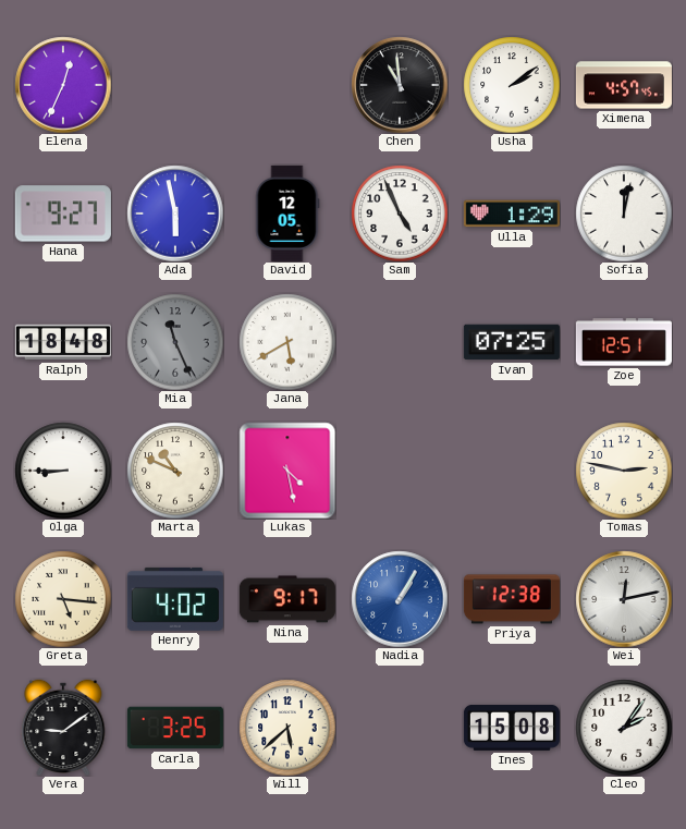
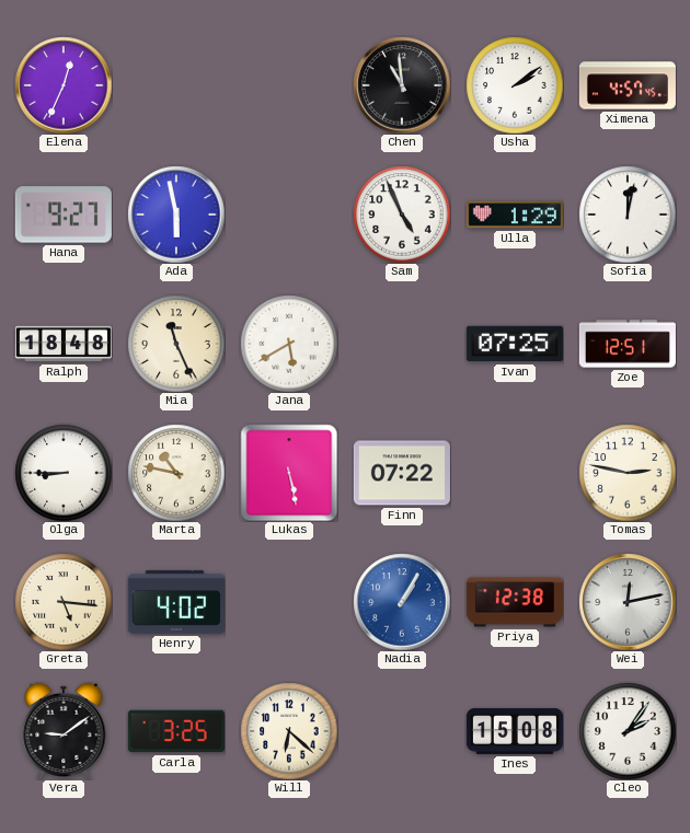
David: 12:05 -> none (287, 214)
Mia dial: grey -> cream (176, 344)
Marta: 10:49 -> 10:47 (176, 473)
Lukas: 4:28 -> 5:28 (289, 473)
Finn: none -> 07:22 (402, 473)
Nina: 9:17 -> none (287, 599)
Will: 5:38 -> 6:22 (289, 731)
